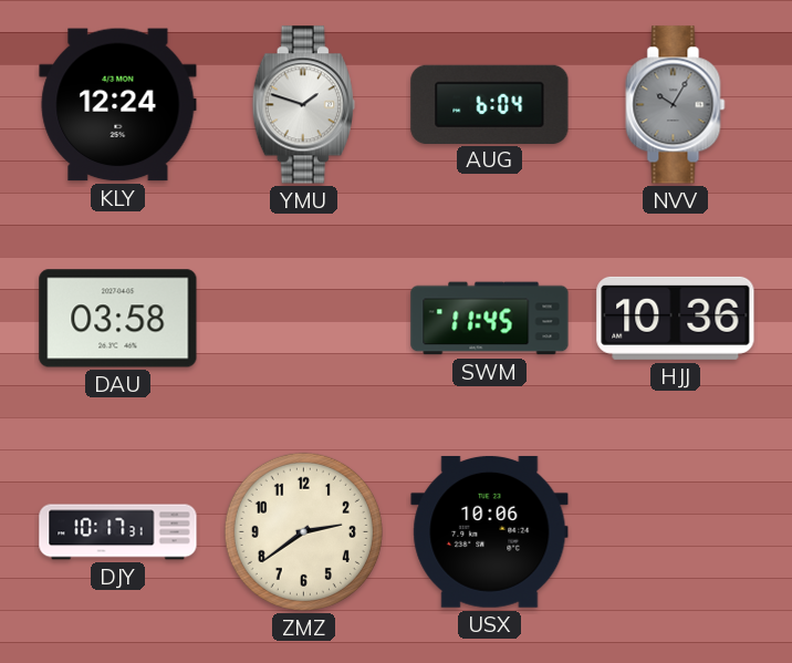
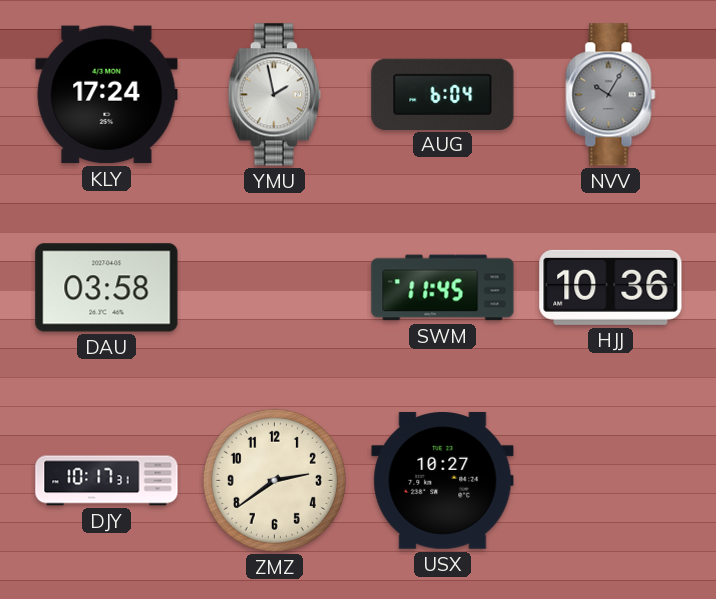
KLY: 12:24 -> 17:24 (107, 95)
YMU: 1:48 -> 1:58 (274, 95)
USX: 10:06 -> 10:27 (443, 480)
